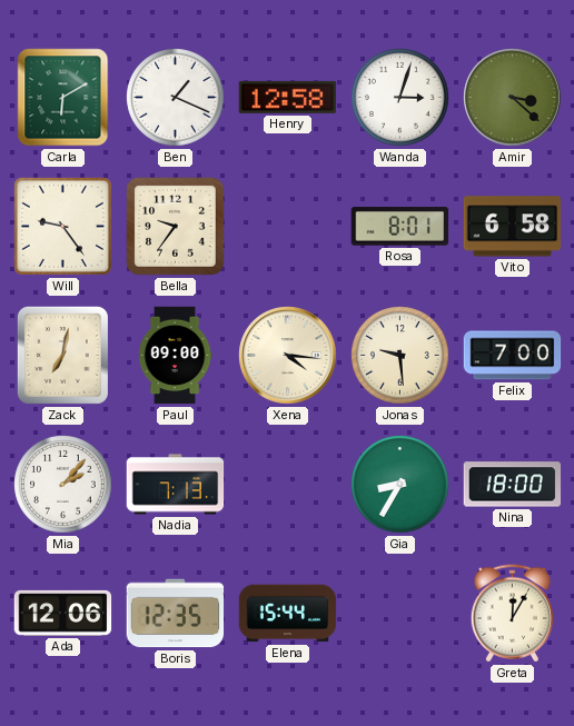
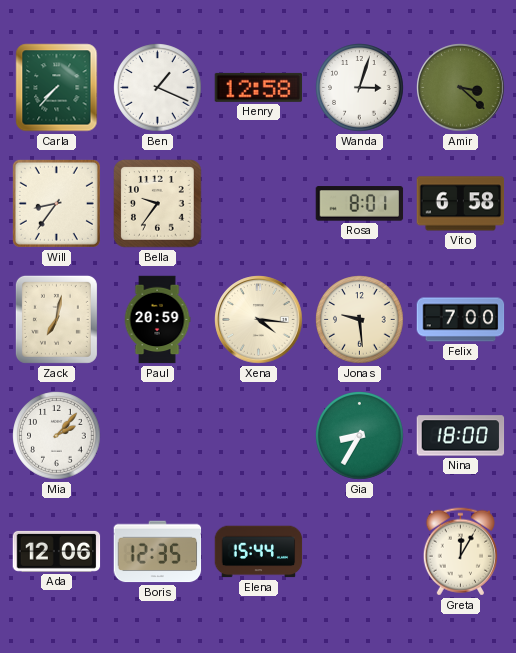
Carla: 6:10 -> 7:37 (57, 88)
Will: 9:24 -> 8:36 (56, 203)
Paul: 09:00 -> 20:59 (157, 320)
Nadia: 7:13 -> none (176, 485)
